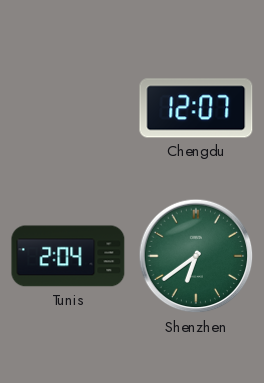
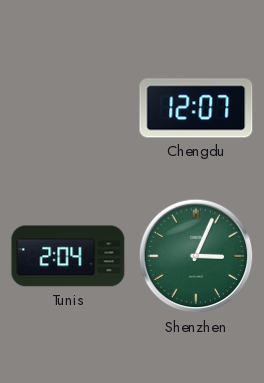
Shenzhen: 6:39 -> 3:04 (196, 256)
